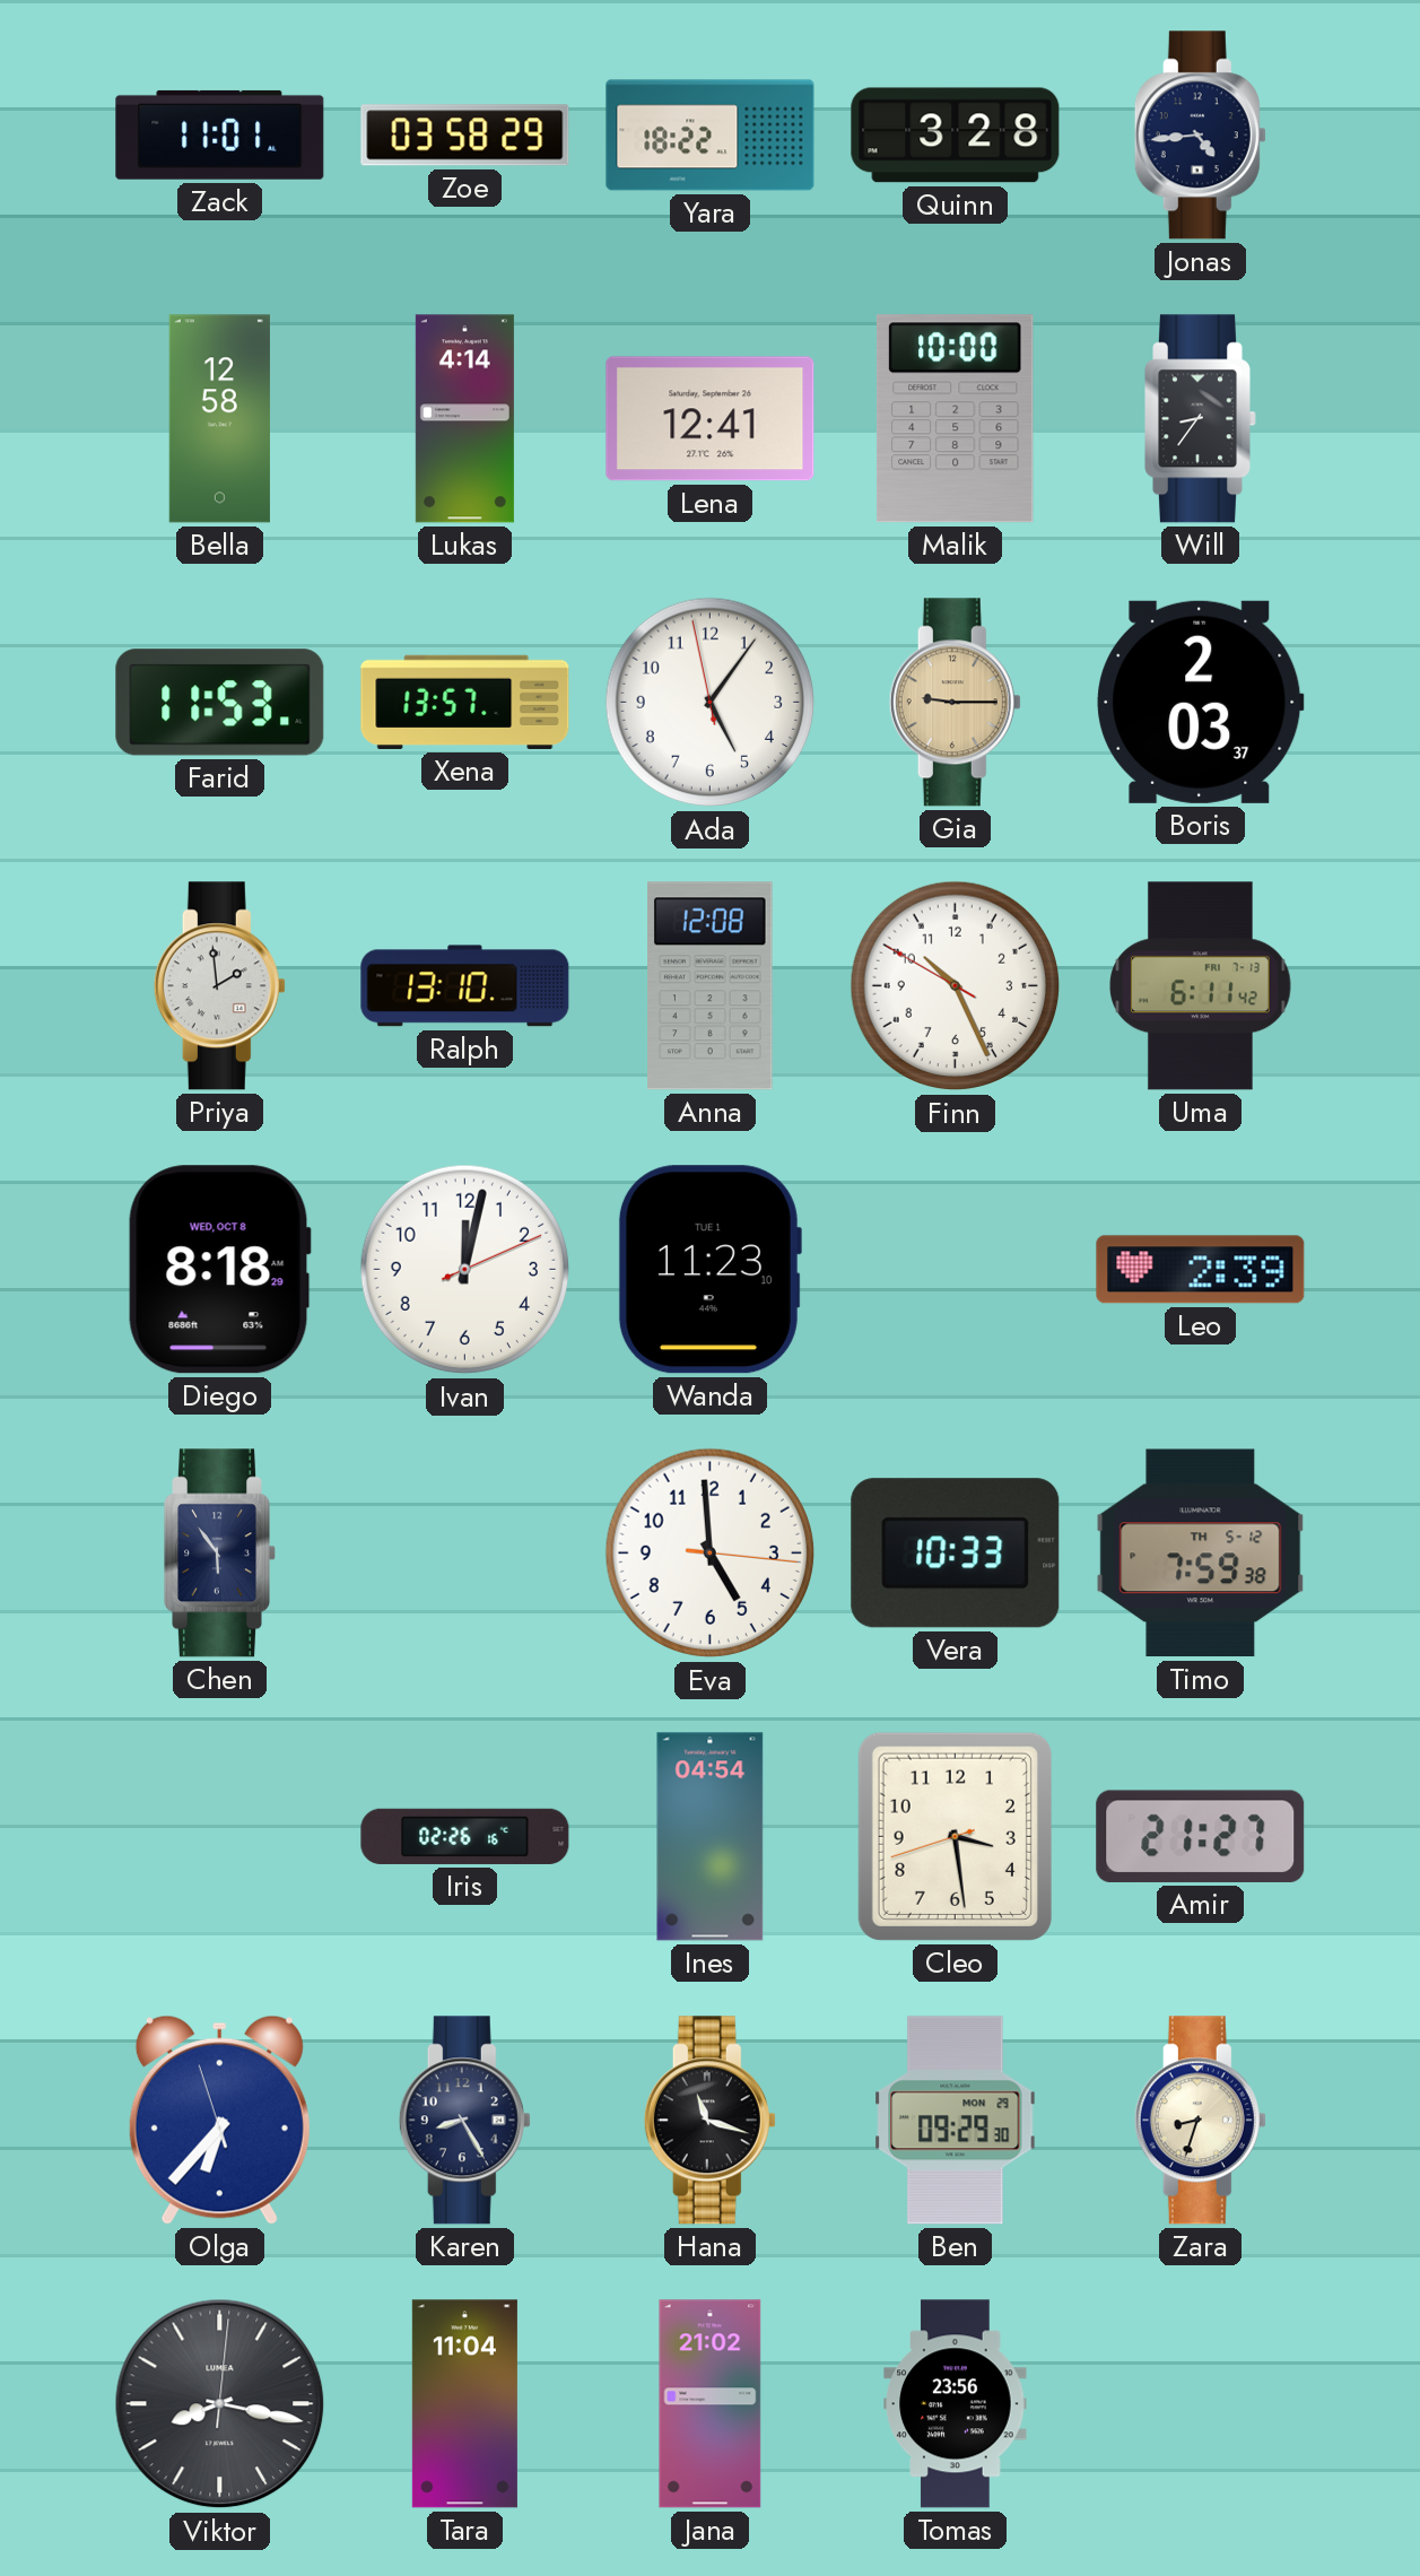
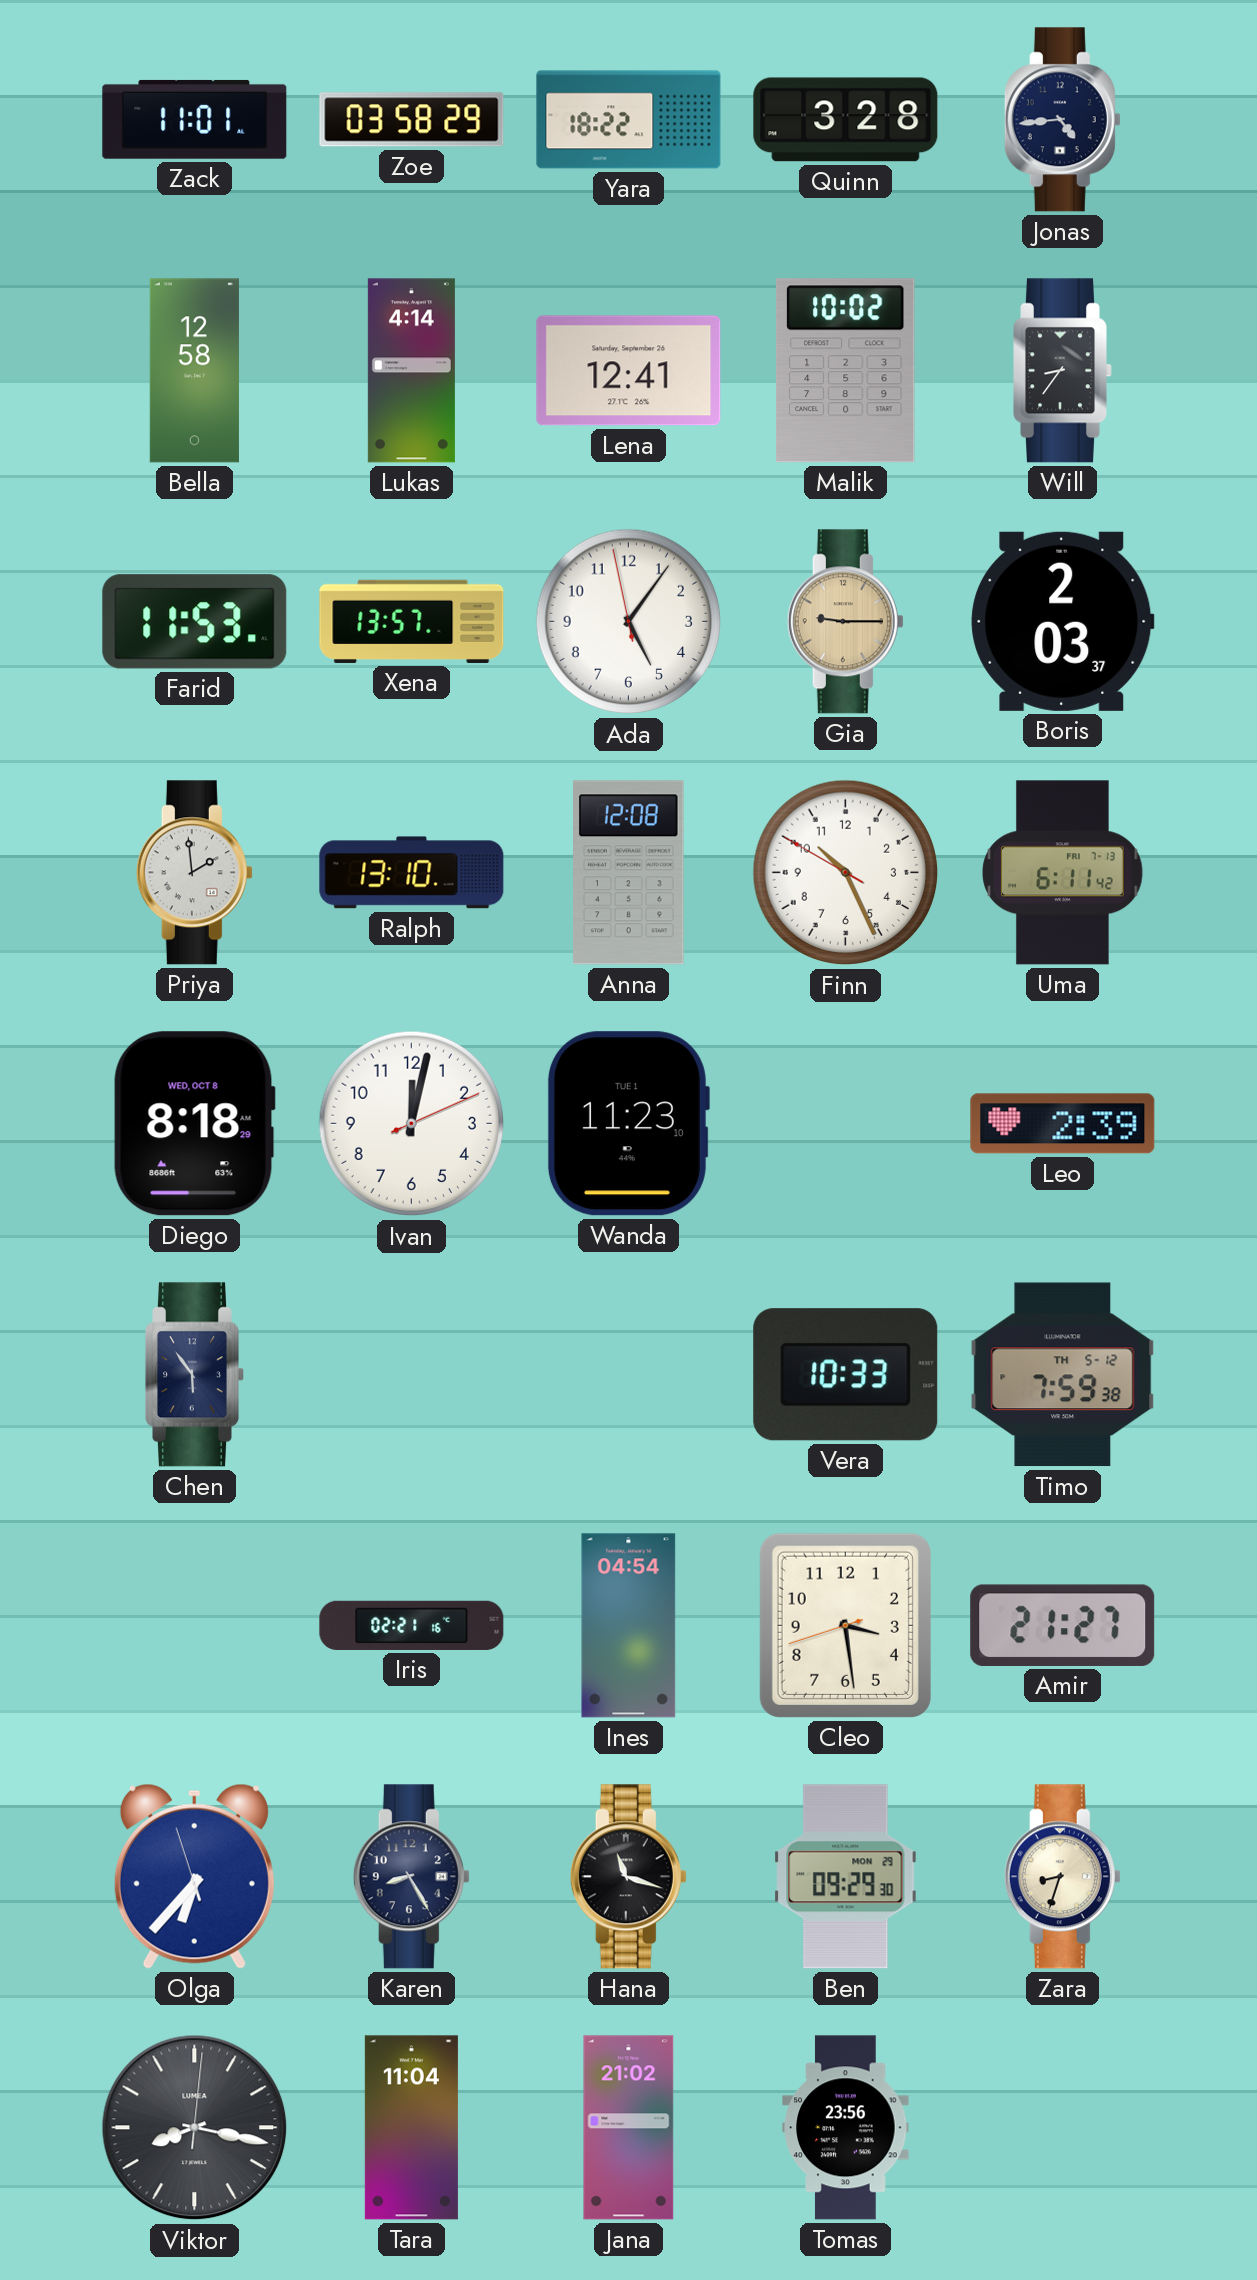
Malik: 10:00 -> 10:02 (845, 371)
Eva: 4:59 -> none (711, 1554)
Iris: 02:26 -> 02:21 (412, 1625)
